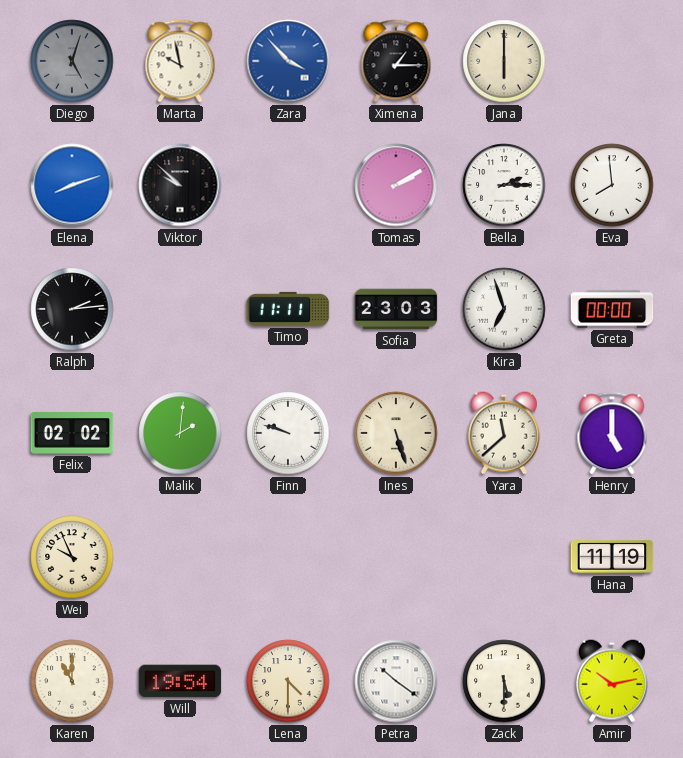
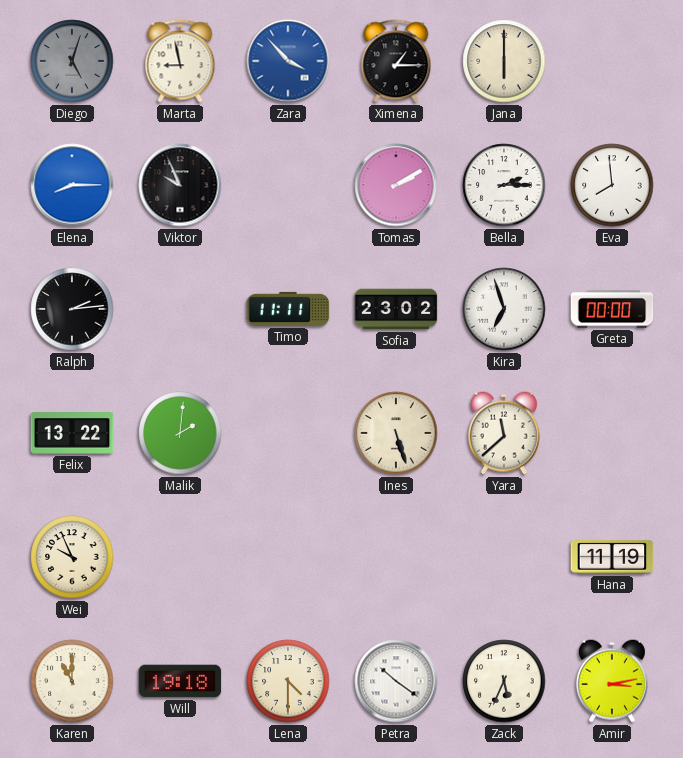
Marta: 9:58 -> 8:58 (180, 61)
Elena: 8:12 -> 8:15 (72, 185)
Viktor: 9:52 -> 9:56 (180, 185)
Sofia: 23:03 -> 23:02 (396, 309)
Felix: 02:02 -> 13:22 (72, 433)
Finn: 9:48 -> none (288, 433)
Henry: 5:00 -> none (612, 433)
Will: 19:54 -> 19:18 (180, 681)
Zack: 5:30 -> 5:34 (504, 681)
Amir: 10:13 -> 3:13 (612, 681)
